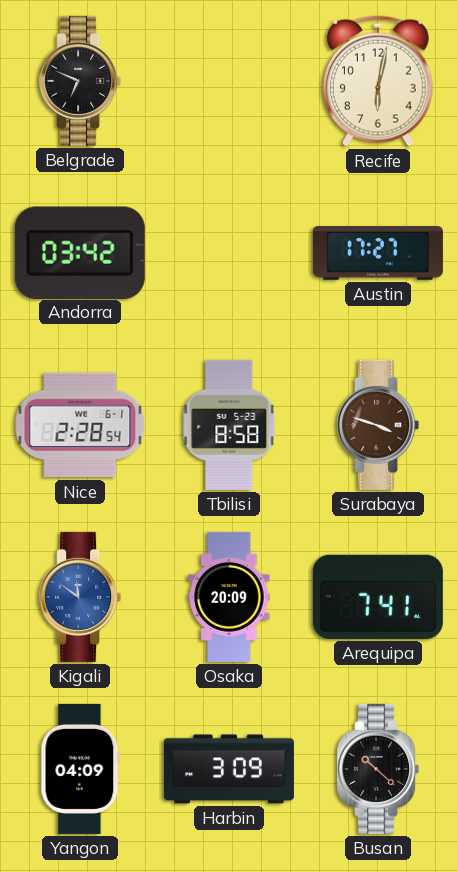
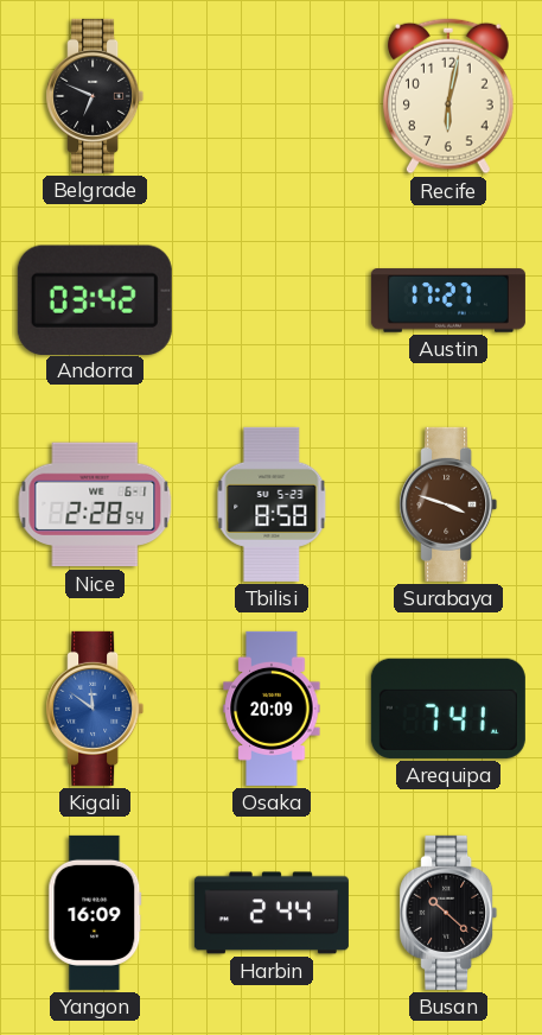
Yangon: 04:09 -> 16:09 (95, 913)
Harbin: 3:09 -> 2:44 (272, 913)
